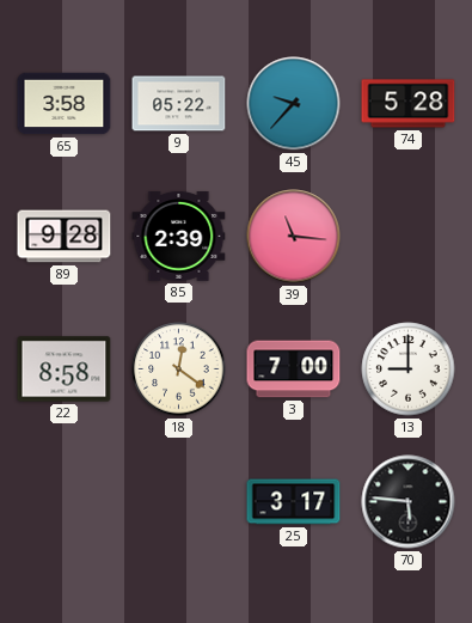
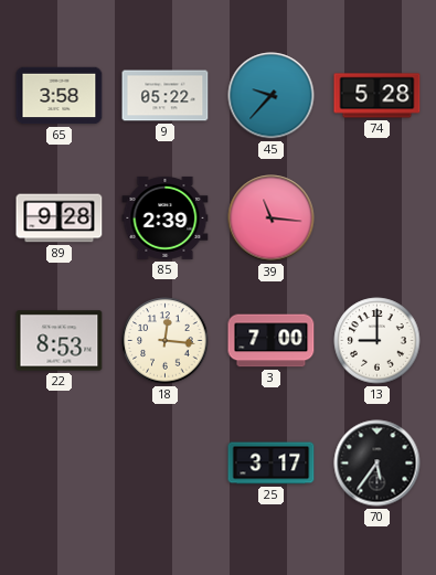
22: 8:58 -> 8:53 (60, 341)
18: 12:21 -> 12:16 (166, 341)
70: 5:46 -> 5:36 (377, 464)
